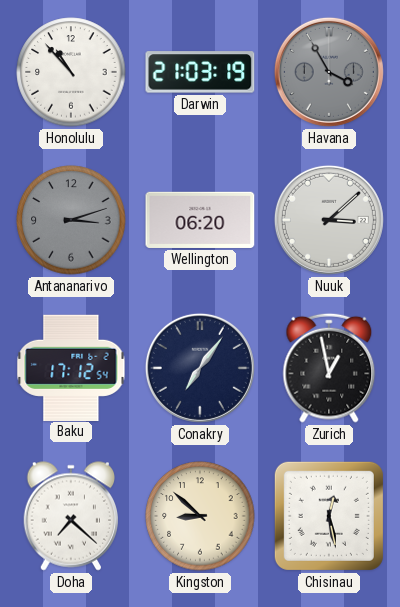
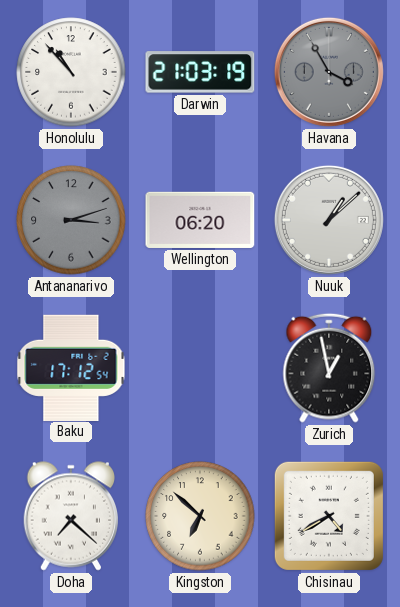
Nuuk: 3:08 -> 1:08 (329, 220)
Conakry: 7:06 -> none (200, 368)
Kingston: 8:52 -> 6:52 (200, 516)
Chisinau: 12:28 -> 4:40 (329, 516)
